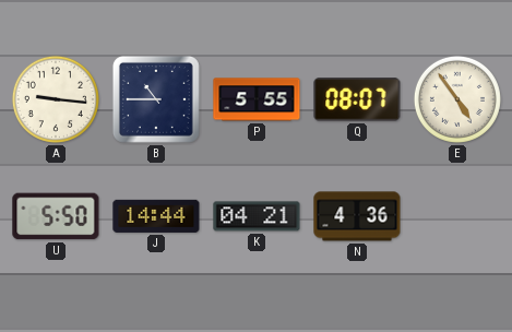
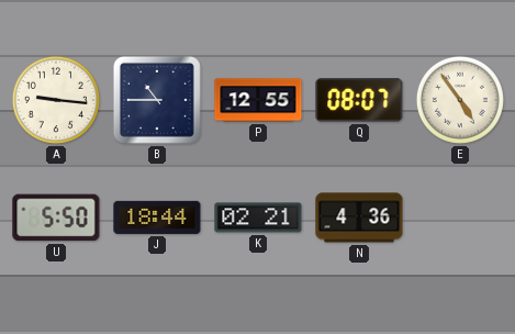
P: 5:55 -> 12:55 (258, 100)
J: 14:44 -> 18:44 (157, 218)
K: 04:21 -> 02:21 (258, 218)
